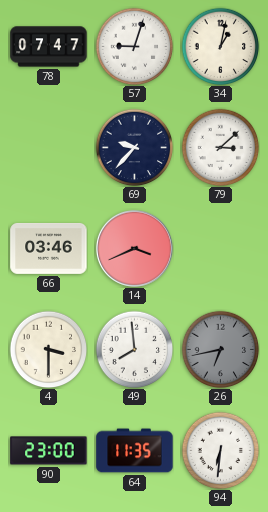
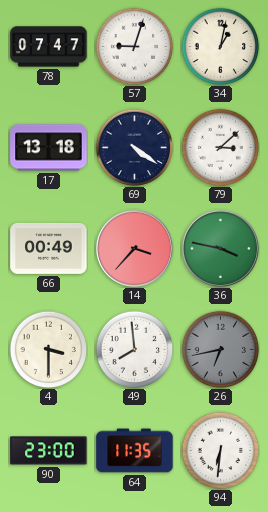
17: none -> 13:18 (49, 148)
69: 9:37 -> 4:21 (134, 147)
66: 03:46 -> 00:49 (49, 248)
14: 3:41 -> 3:37 (134, 248)
36: none -> 3:47 (220, 248)
